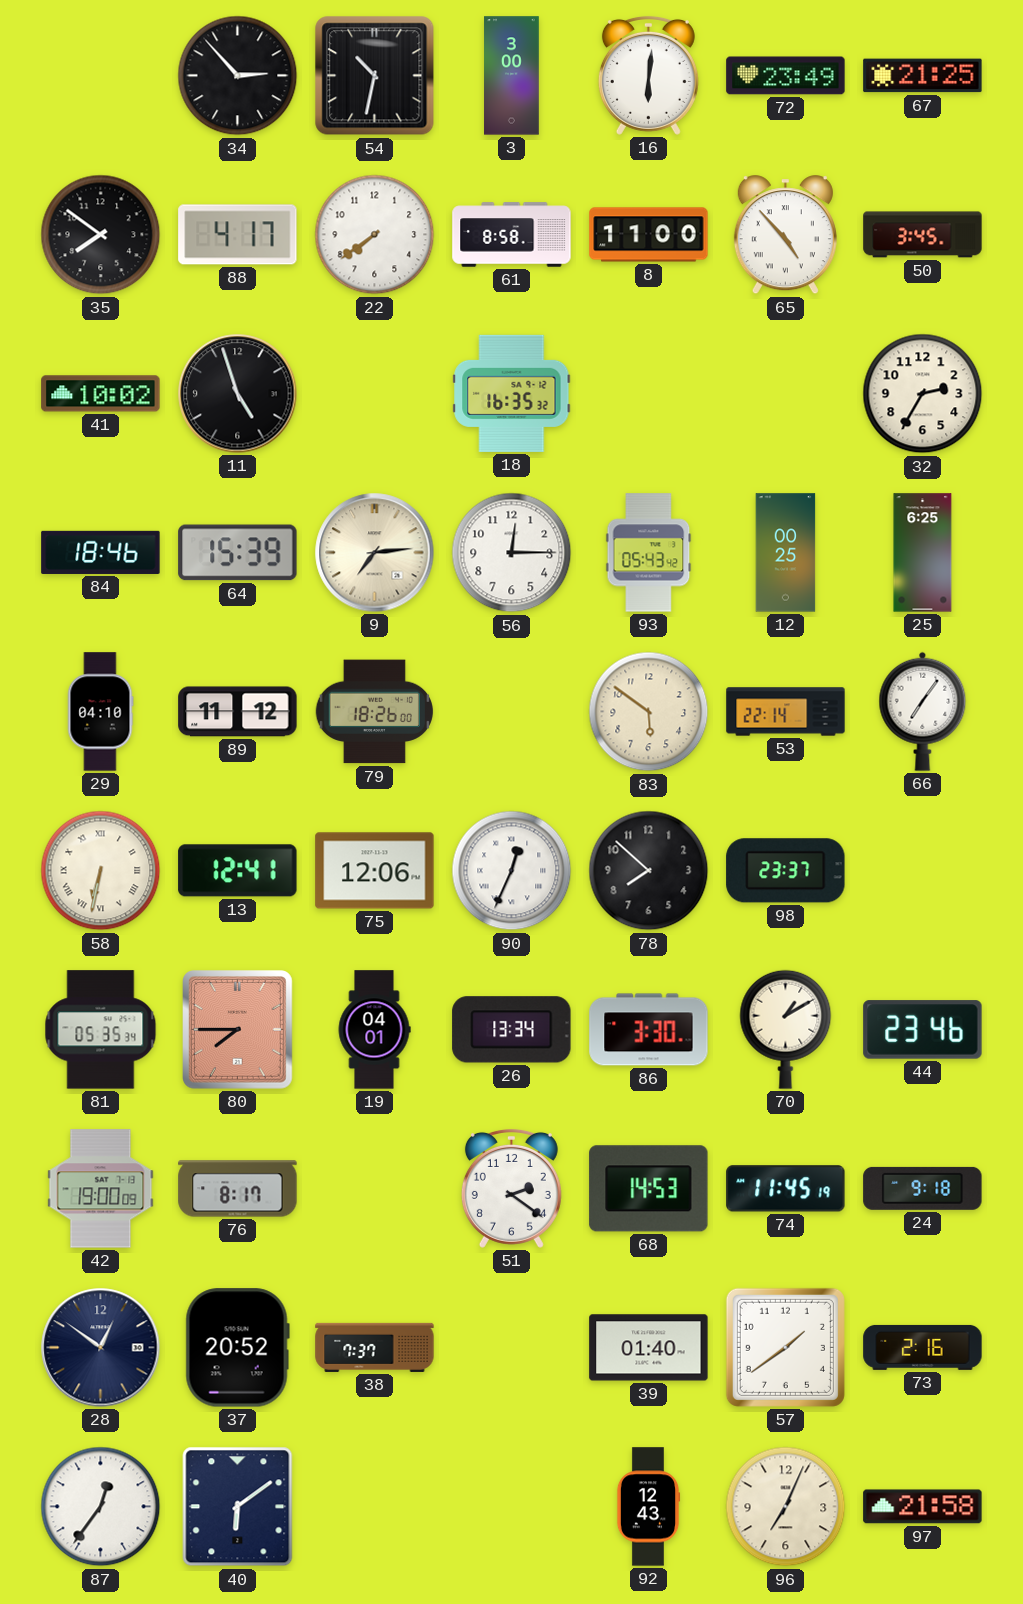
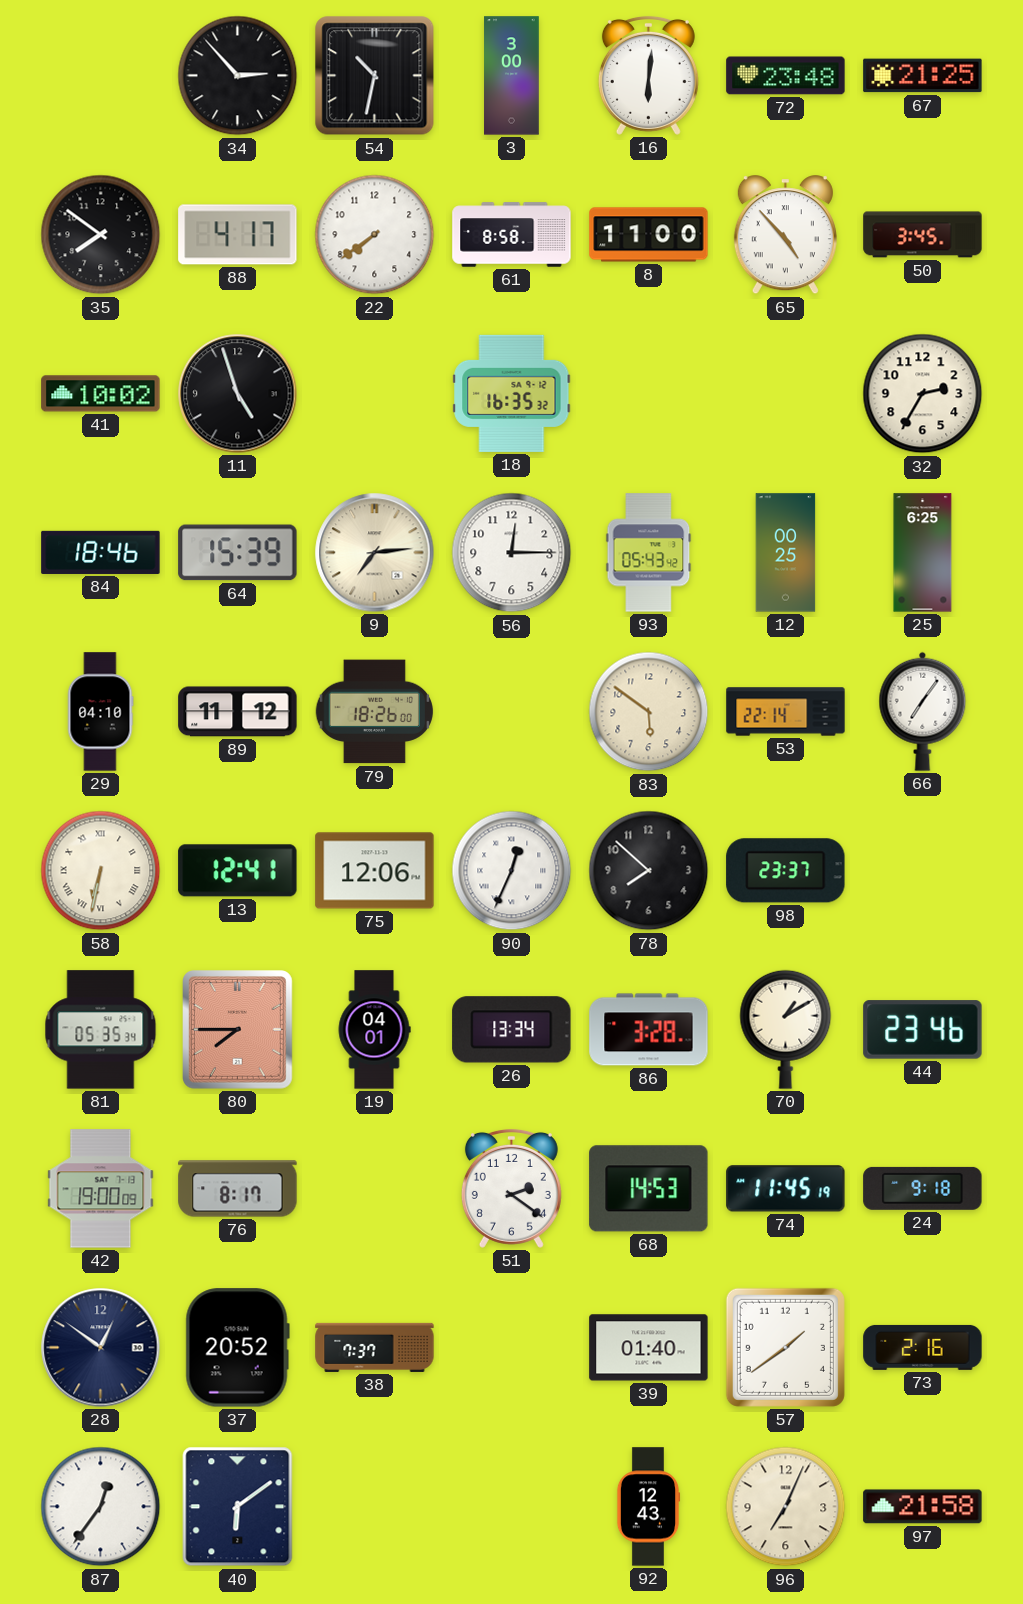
72: 23:49 -> 23:48 (786, 76)
86: 3:30 -> 3:28 (649, 1030)
